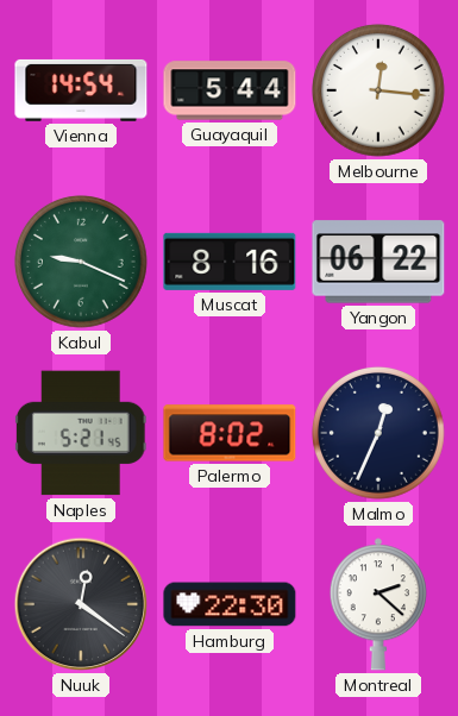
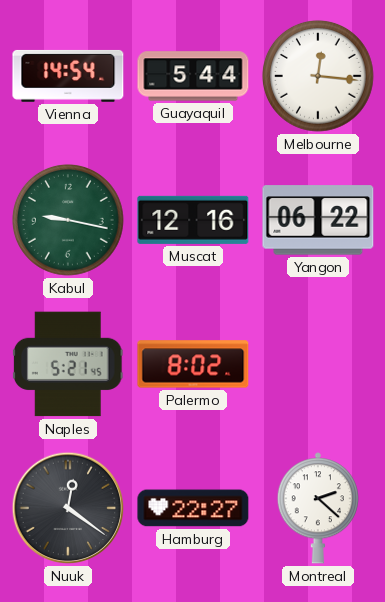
Kabul: 9:19 -> 9:17 (68, 220)
Muscat: 8:16 -> 12:16 (193, 220)
Malmo: 12:34 -> none (378, 433)
Hamburg: 22:30 -> 22:27 (193, 508)
